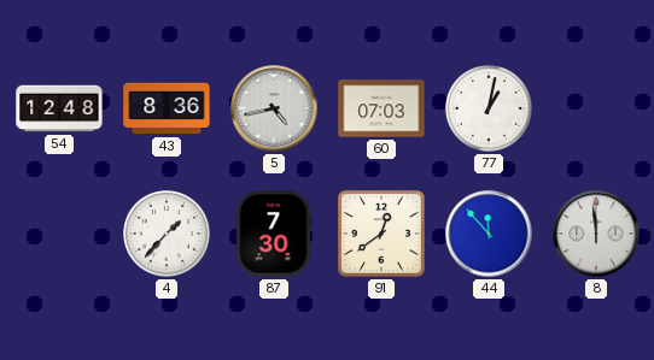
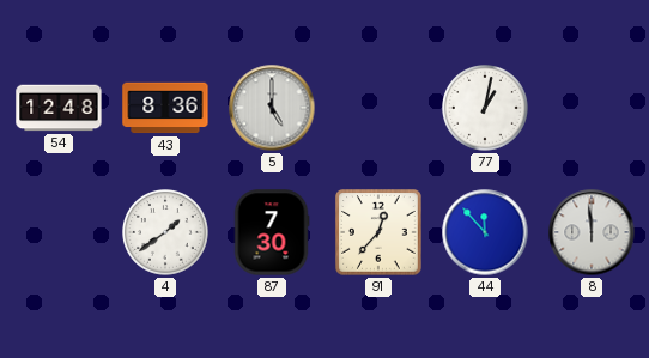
5: 4:43 -> 5:00 (272, 108)
60: 07:03 -> none (381, 108)
4: 1:37 -> 1:39 (166, 233)
91: 12:39 -> 12:37 (378, 232)
